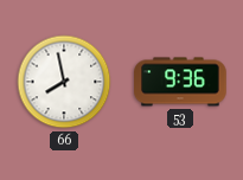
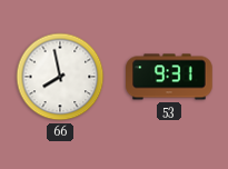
53: 9:36 -> 9:31 (169, 77)
